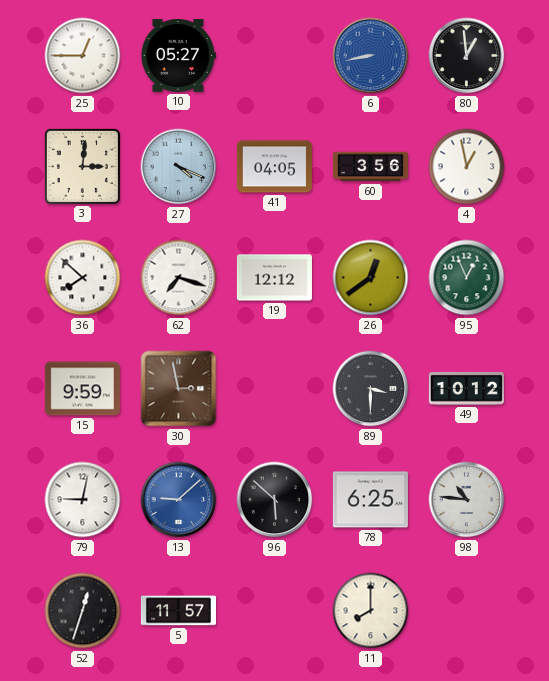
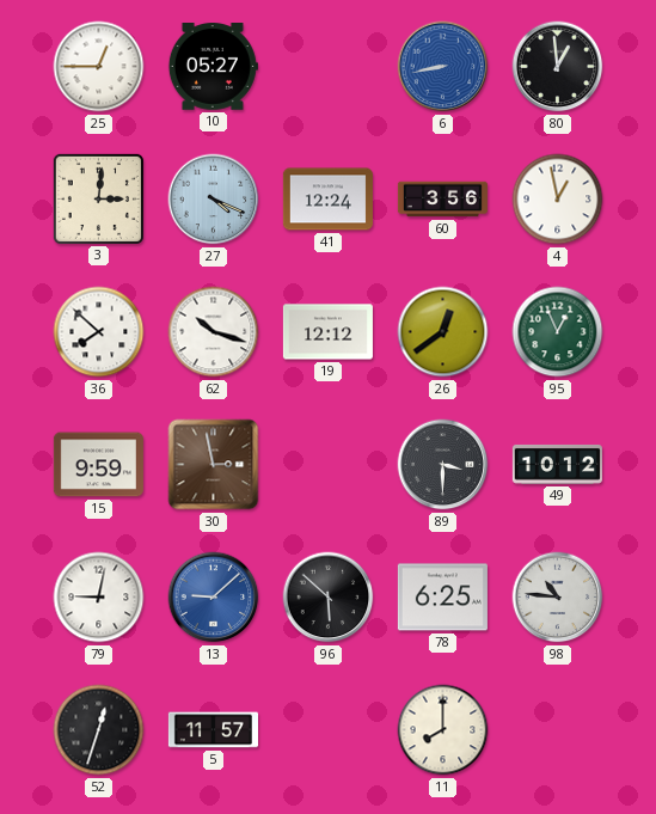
41: 04:05 -> 12:24 (327, 200)
62: 7:18 -> 10:18 (214, 332)
